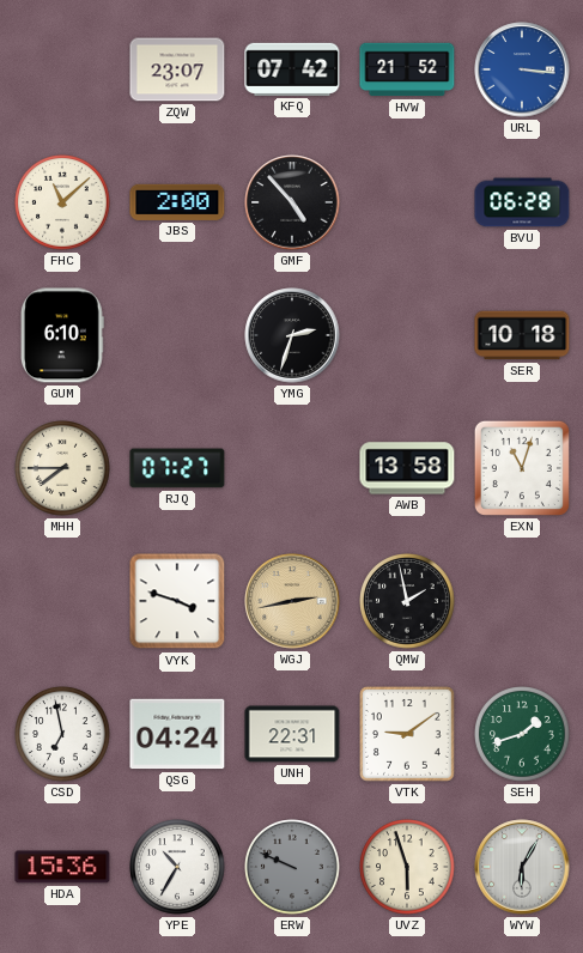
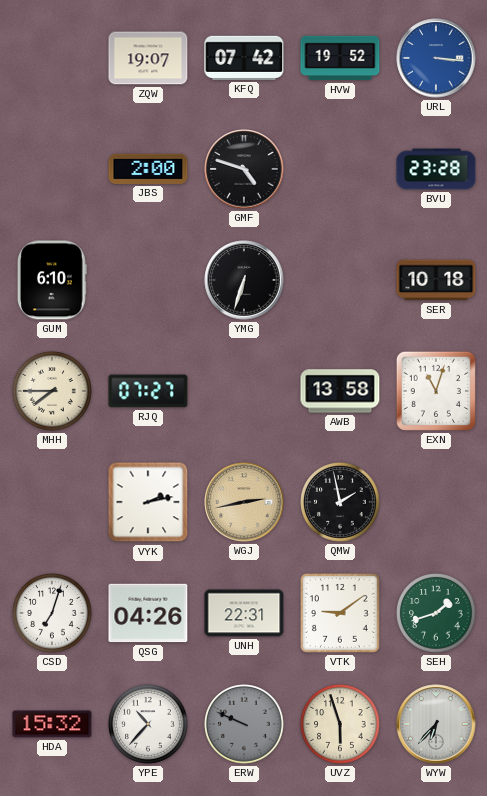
ZQW: 23:07 -> 19:07 (148, 58)
HVW: 21:52 -> 19:52 (340, 58)
FHC: 11:08 -> none (62, 202)
GMF: 4:53 -> 4:48 (244, 169)
BVU: 06:28 -> 23:28 (436, 169)
YMG: 2:33 -> 6:33 (244, 280)
VYK: 3:48 -> 2:13 (148, 502)
CSD: 6:58 -> 7:03 (52, 613)
QSG: 04:24 -> 04:26 (148, 613)
HDA: 15:36 -> 15:32 (52, 724)
YPE: 10:35 -> 10:37 (148, 724)
WYW: 6:05 -> 6:37 (436, 724)
